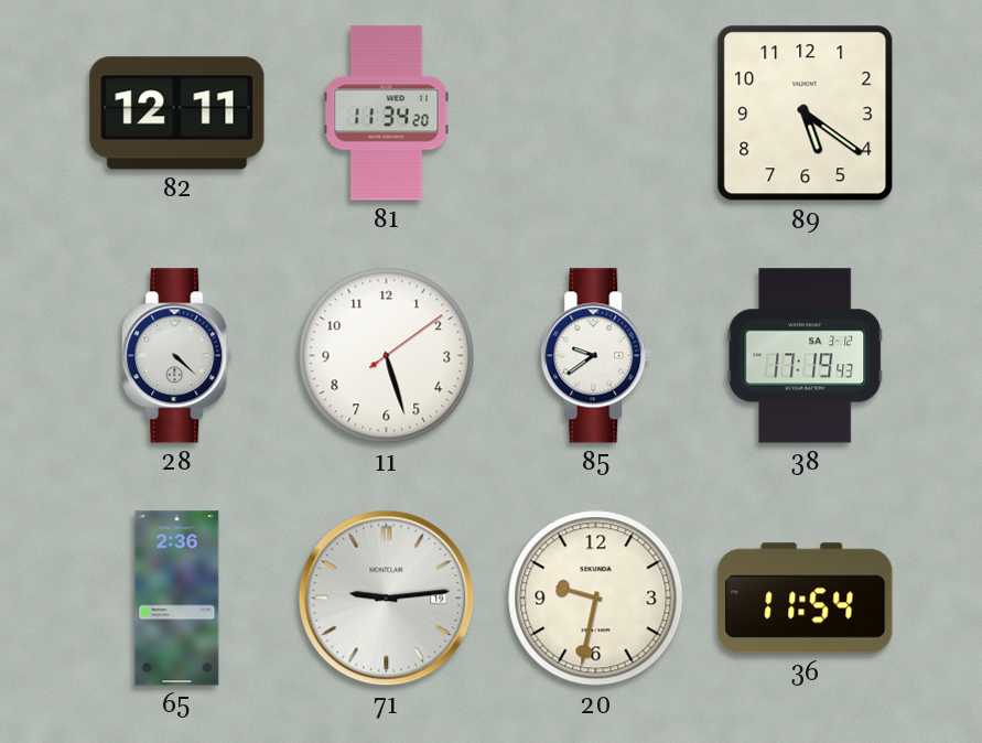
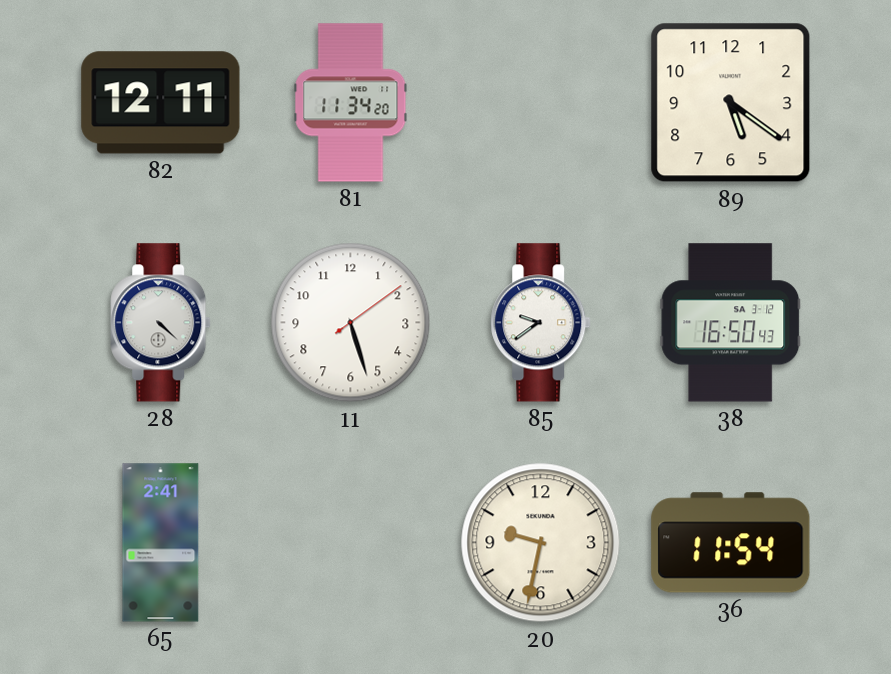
38: 17:19 -> 16:50 (731, 323)
65: 2:36 -> 2:41 (161, 543)
71: 9:14 -> none (387, 599)
